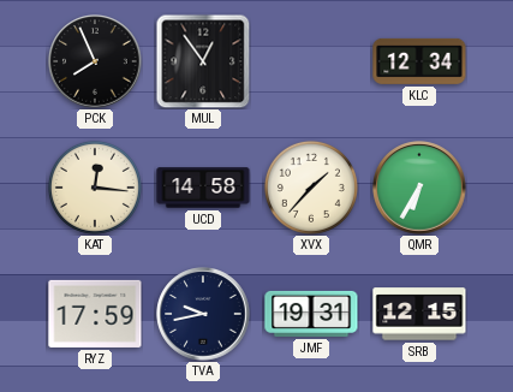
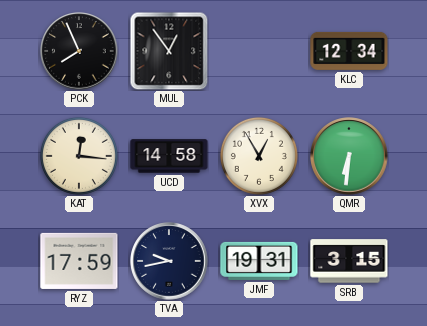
XVX: 1:37 -> 12:55 (259, 156)
QMR: 6:35 -> 6:31 (349, 156)
SRB: 12:15 -> 3:15 (349, 261)
